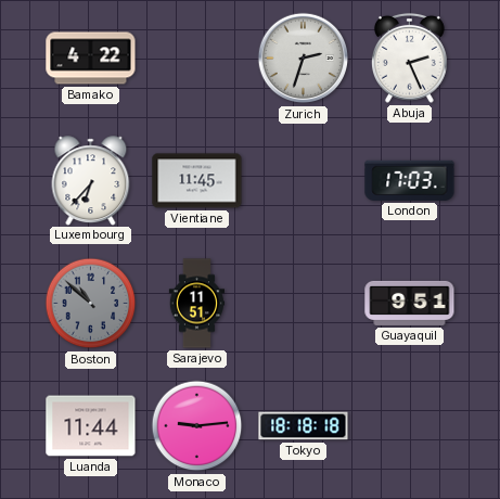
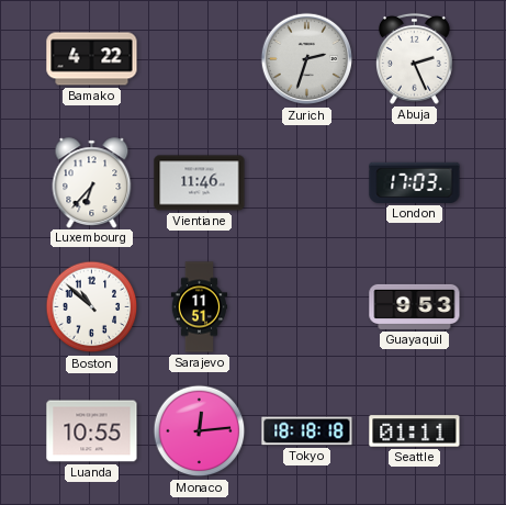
Vientiane: 11:45 -> 11:46 (200, 183)
Boston dial: grey -> white (92, 307)
Guayaquil: 9:51 -> 9:53 (415, 306)
Luanda: 11:44 -> 10:55 (92, 431)
Monaco: 9:14 -> 12:14 (200, 431)
Seattle: none -> 01:11 (415, 431)
